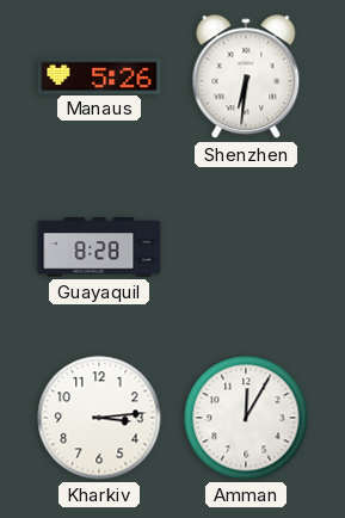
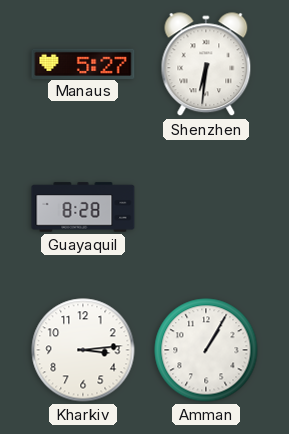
Manaus: 5:26 -> 5:27 (83, 63)
Amman: 12:05 -> 1:05 (206, 350)
